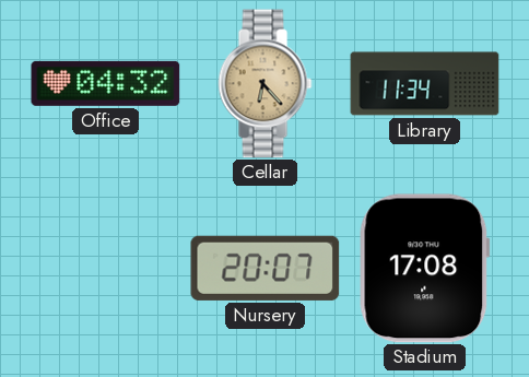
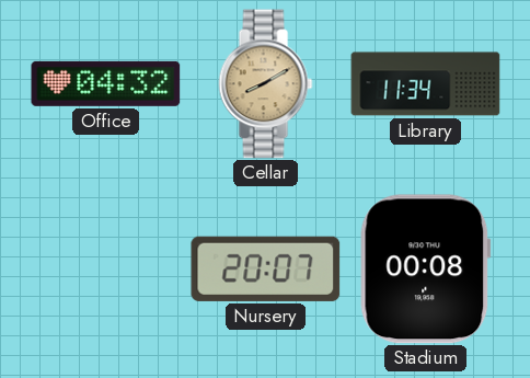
Cellar: 6:23 -> 8:10 (266, 84)
Stadium: 17:08 -> 00:08 (426, 270)
